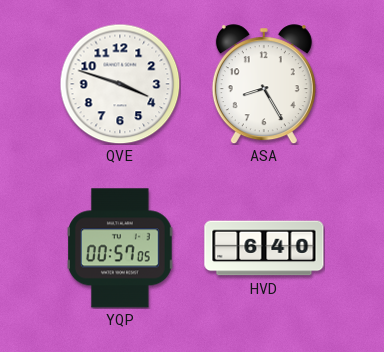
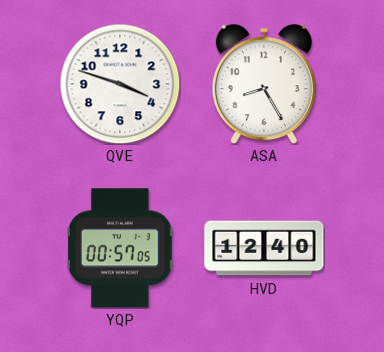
HVD: 6:40 -> 12:40 (264, 248)
